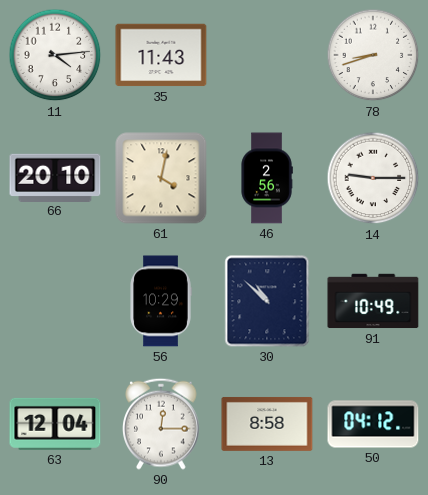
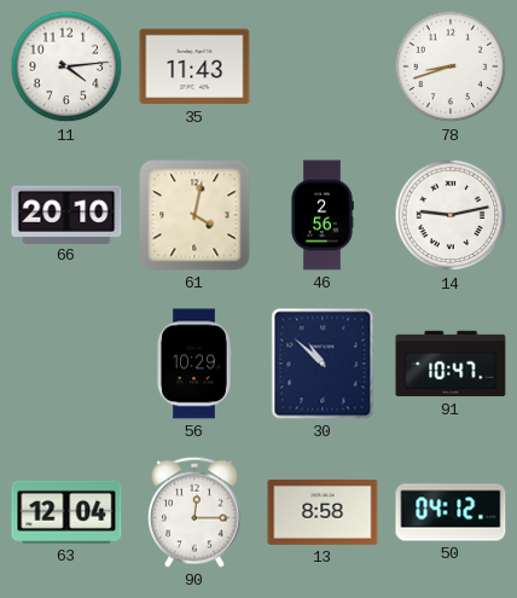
14: 9:15 -> 9:13 (451, 215)
91: 10:49 -> 10:47 (451, 364)
